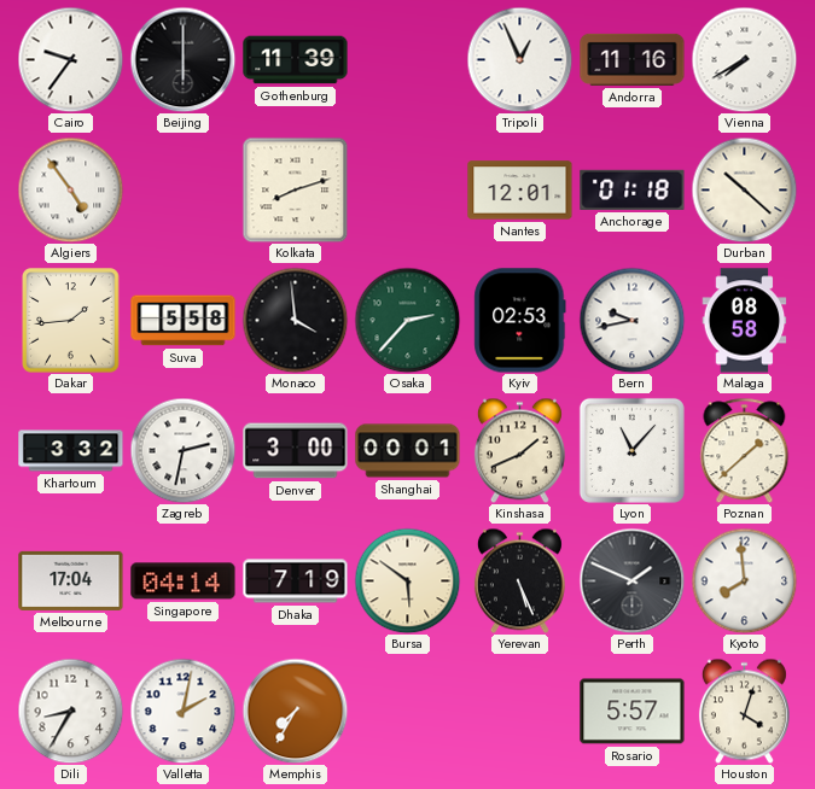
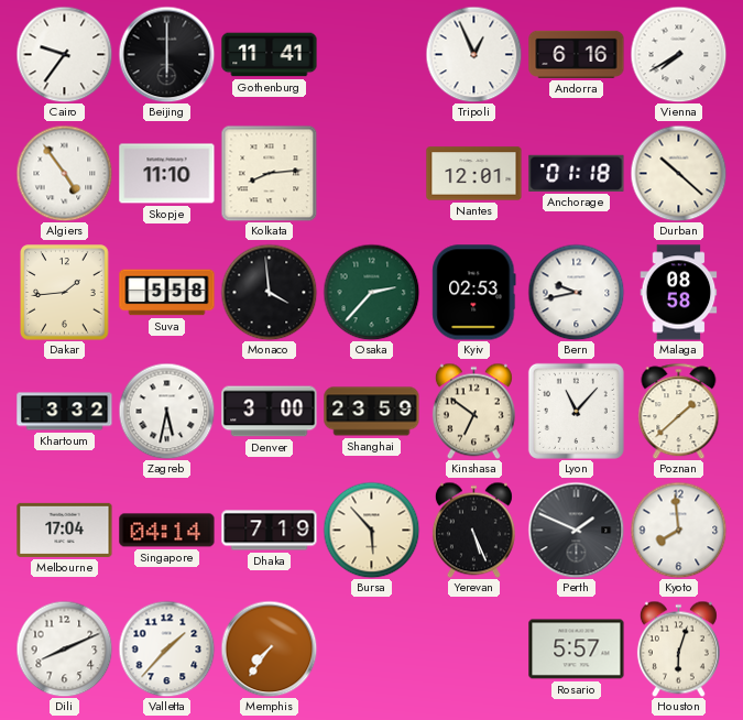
Gothenburg: 11:39 -> 11:41 (270, 55)
Andorra: 11:16 -> 6:16 (577, 54)
Skopje: none -> 11:10 (167, 174)
Kolkata: 8:12 -> 8:14 (269, 173)
Zagreb: 2:32 -> 5:32 (166, 411)
Shanghai: 00:01 -> 23:59 (372, 412)
Kinshasa: 1:41 -> 6:51 (473, 411)
Bursa: 5:51 -> 5:53 (371, 530)
Dili: 8:35 -> 8:11 (64, 648)
Valletta: 2:02 -> 1:37 (166, 648)
Memphis: 7:35 -> 7:36 (269, 648)
Houston: 4:03 -> 6:03 (678, 648)
